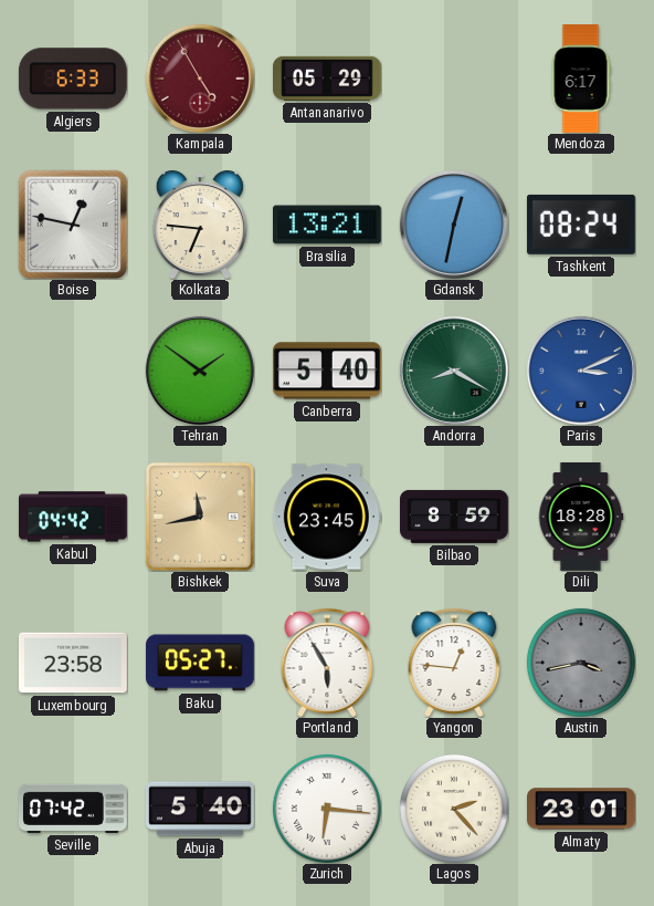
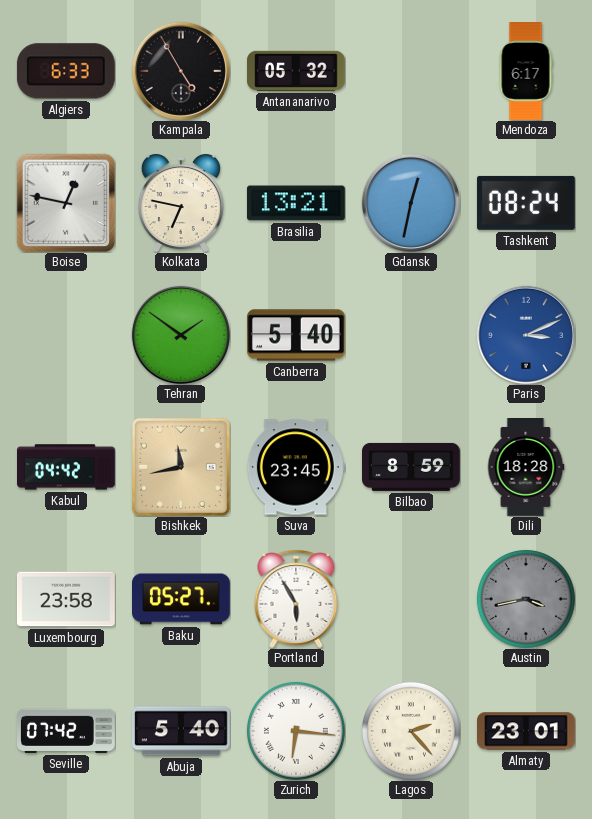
Kampala dial: burgundy -> black (181, 71)
Antananarivo: 05:29 -> 05:32 (297, 71)
Kolkata: 6:46 -> 6:47 (181, 203)
Andorra: 8:20 -> none (454, 371)
Yangon: 12:46 -> none (454, 663)
